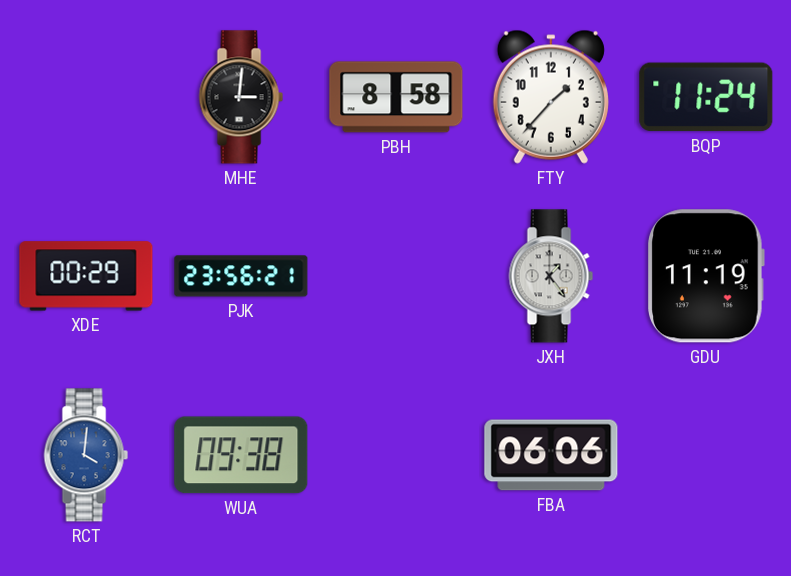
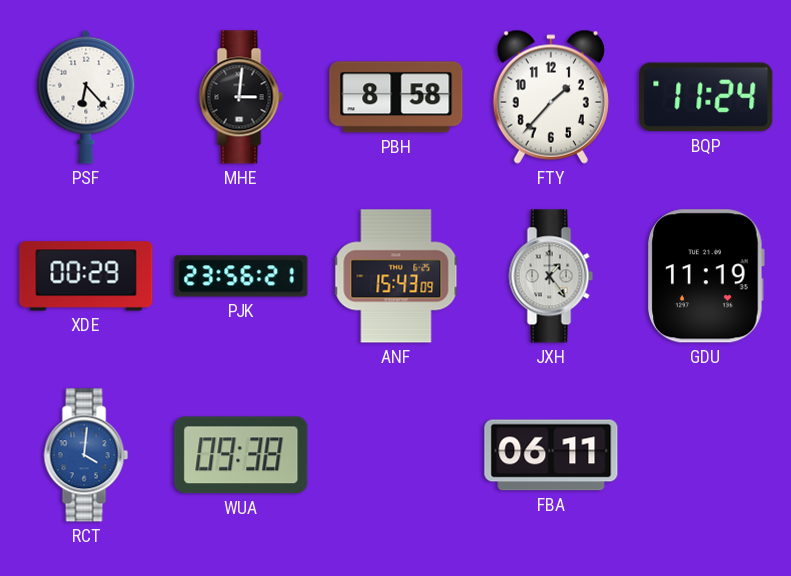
PSF: none -> 6:23 (86, 97)
ANF: none -> 15:43 (396, 276)
FBA: 06:06 -> 06:11 (551, 455)
